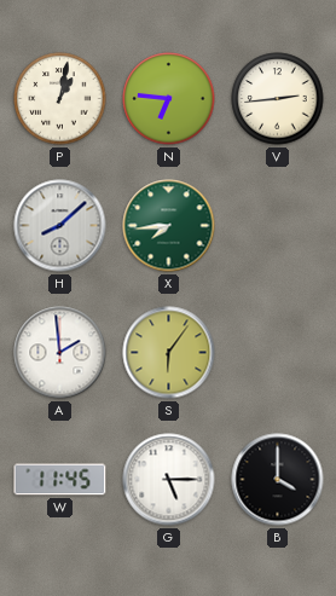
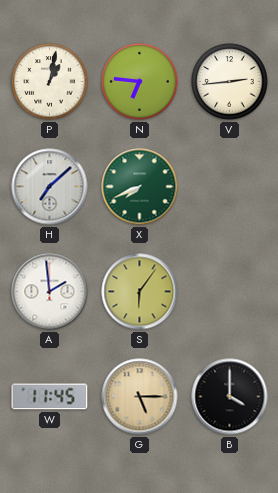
H: 8:08 -> 7:08 (50, 187)
X: 7:44 -> 7:41 (140, 187)
G dial: white -> champagne (140, 397)
